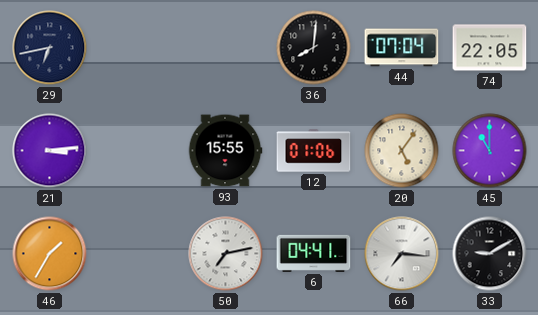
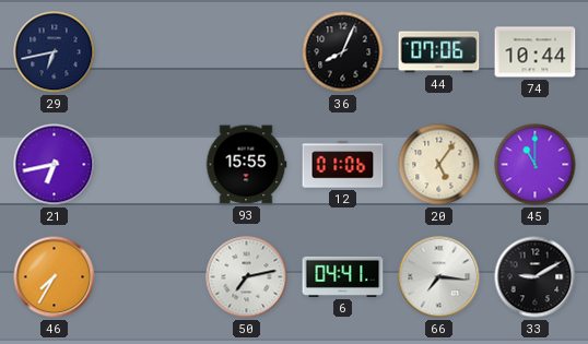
36: 8:01 -> 8:04 (343, 52)
44: 07:04 -> 07:06 (439, 52)
74: 22:05 -> 10:44 (536, 52)
21: 3:14 -> 6:43 (55, 165)
46: 1:35 -> 7:35 (55, 277)
